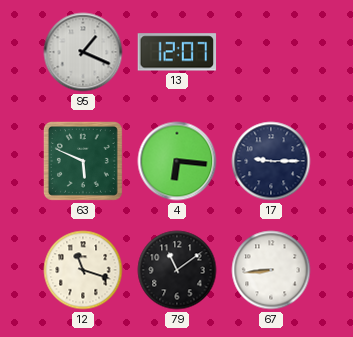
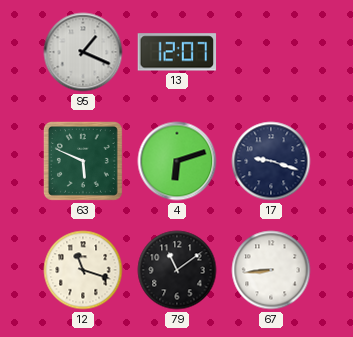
4: 6:16 -> 6:12 (177, 161)
17: 9:15 -> 9:18 (271, 161)
